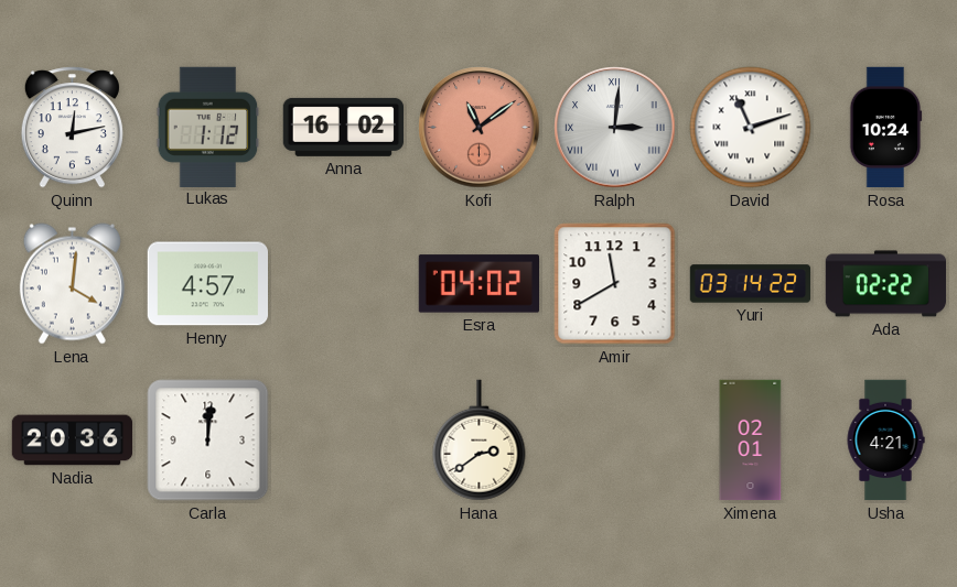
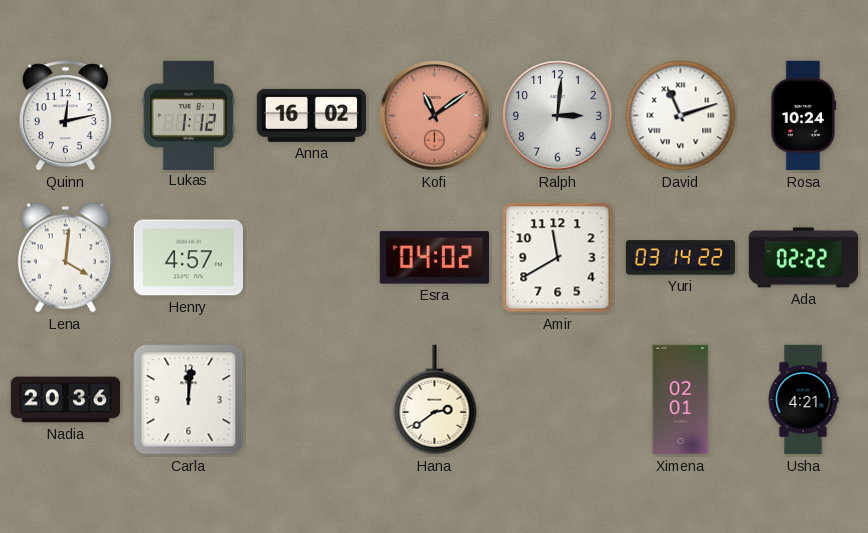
Ralph numerals: Roman -> Arabic (558, 116)
